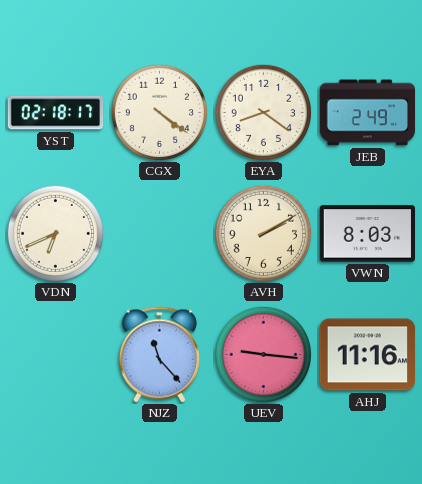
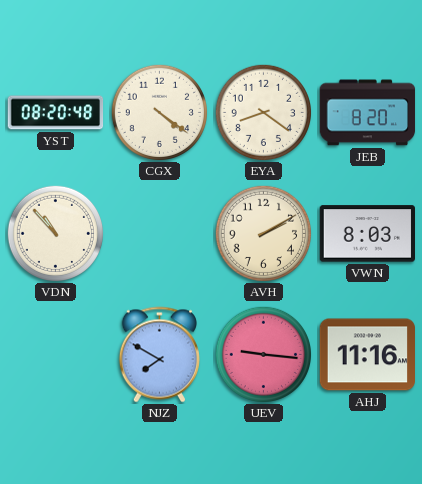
YST: 02:18 -> 08:20 (56, 113)
JEB: 2:49 -> 8:20 (368, 113)
VDN: 6:41 -> 10:53 (55, 233)
NJZ: 11:23 -> 7:50 (159, 355)
